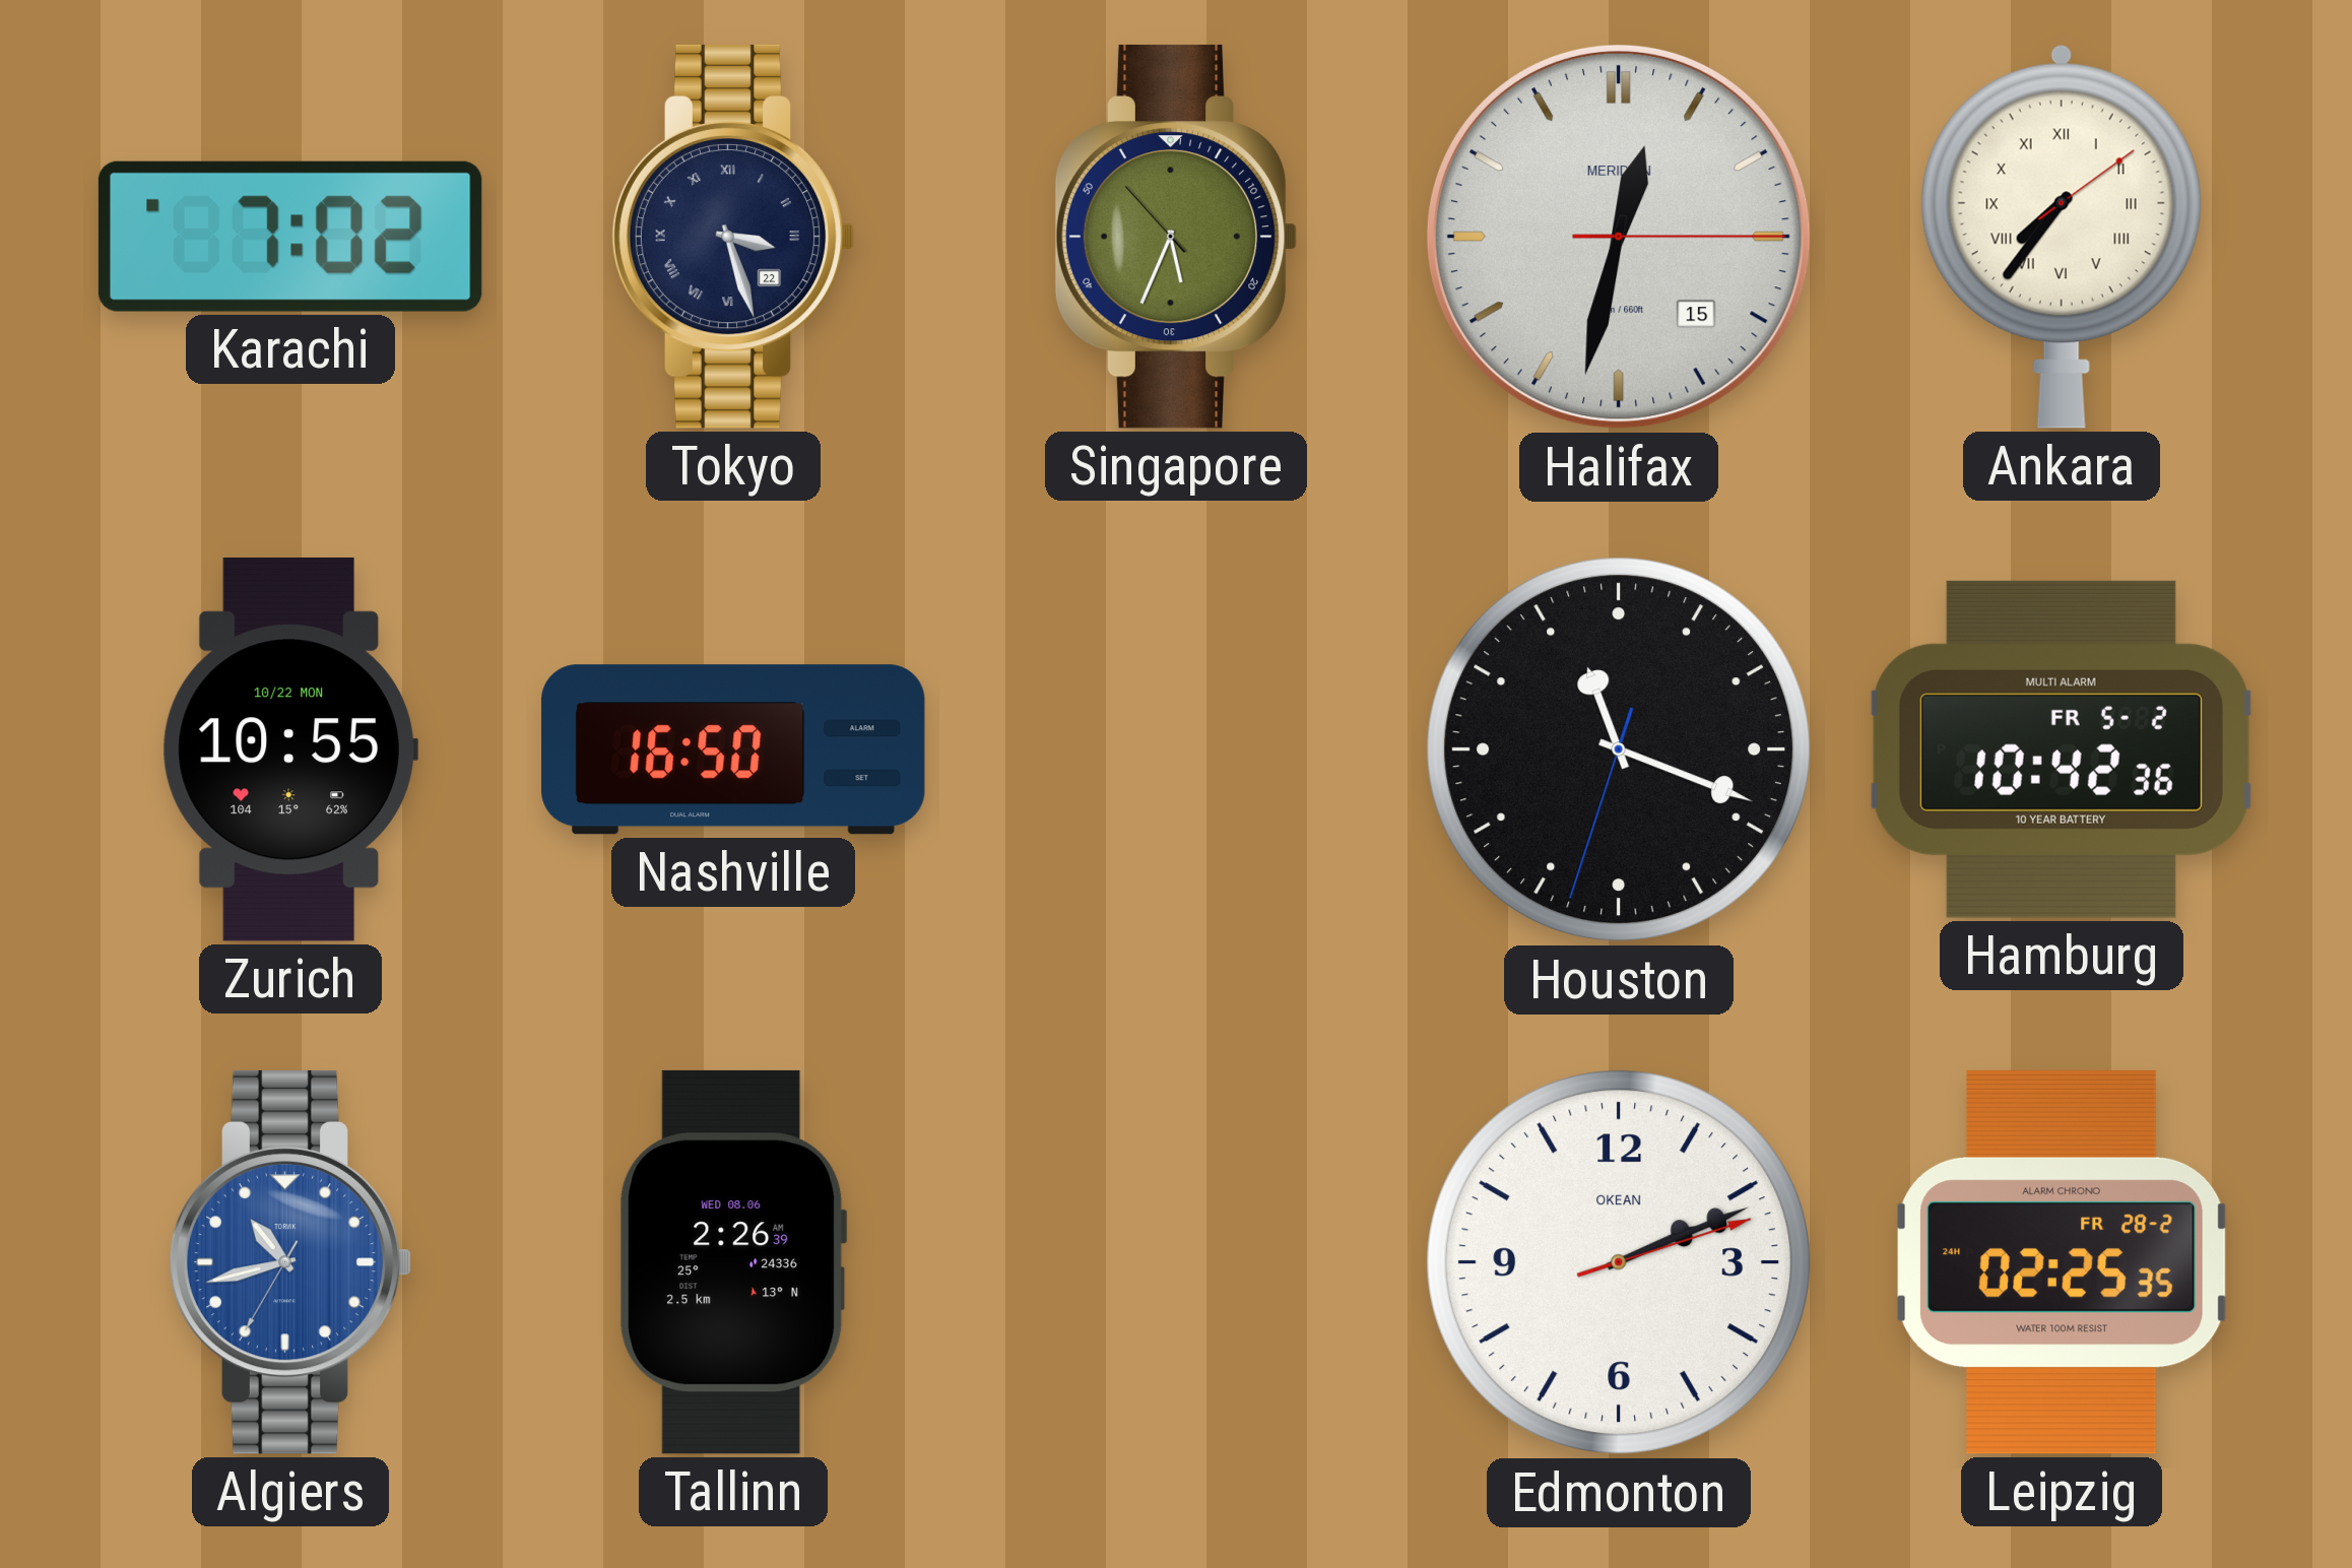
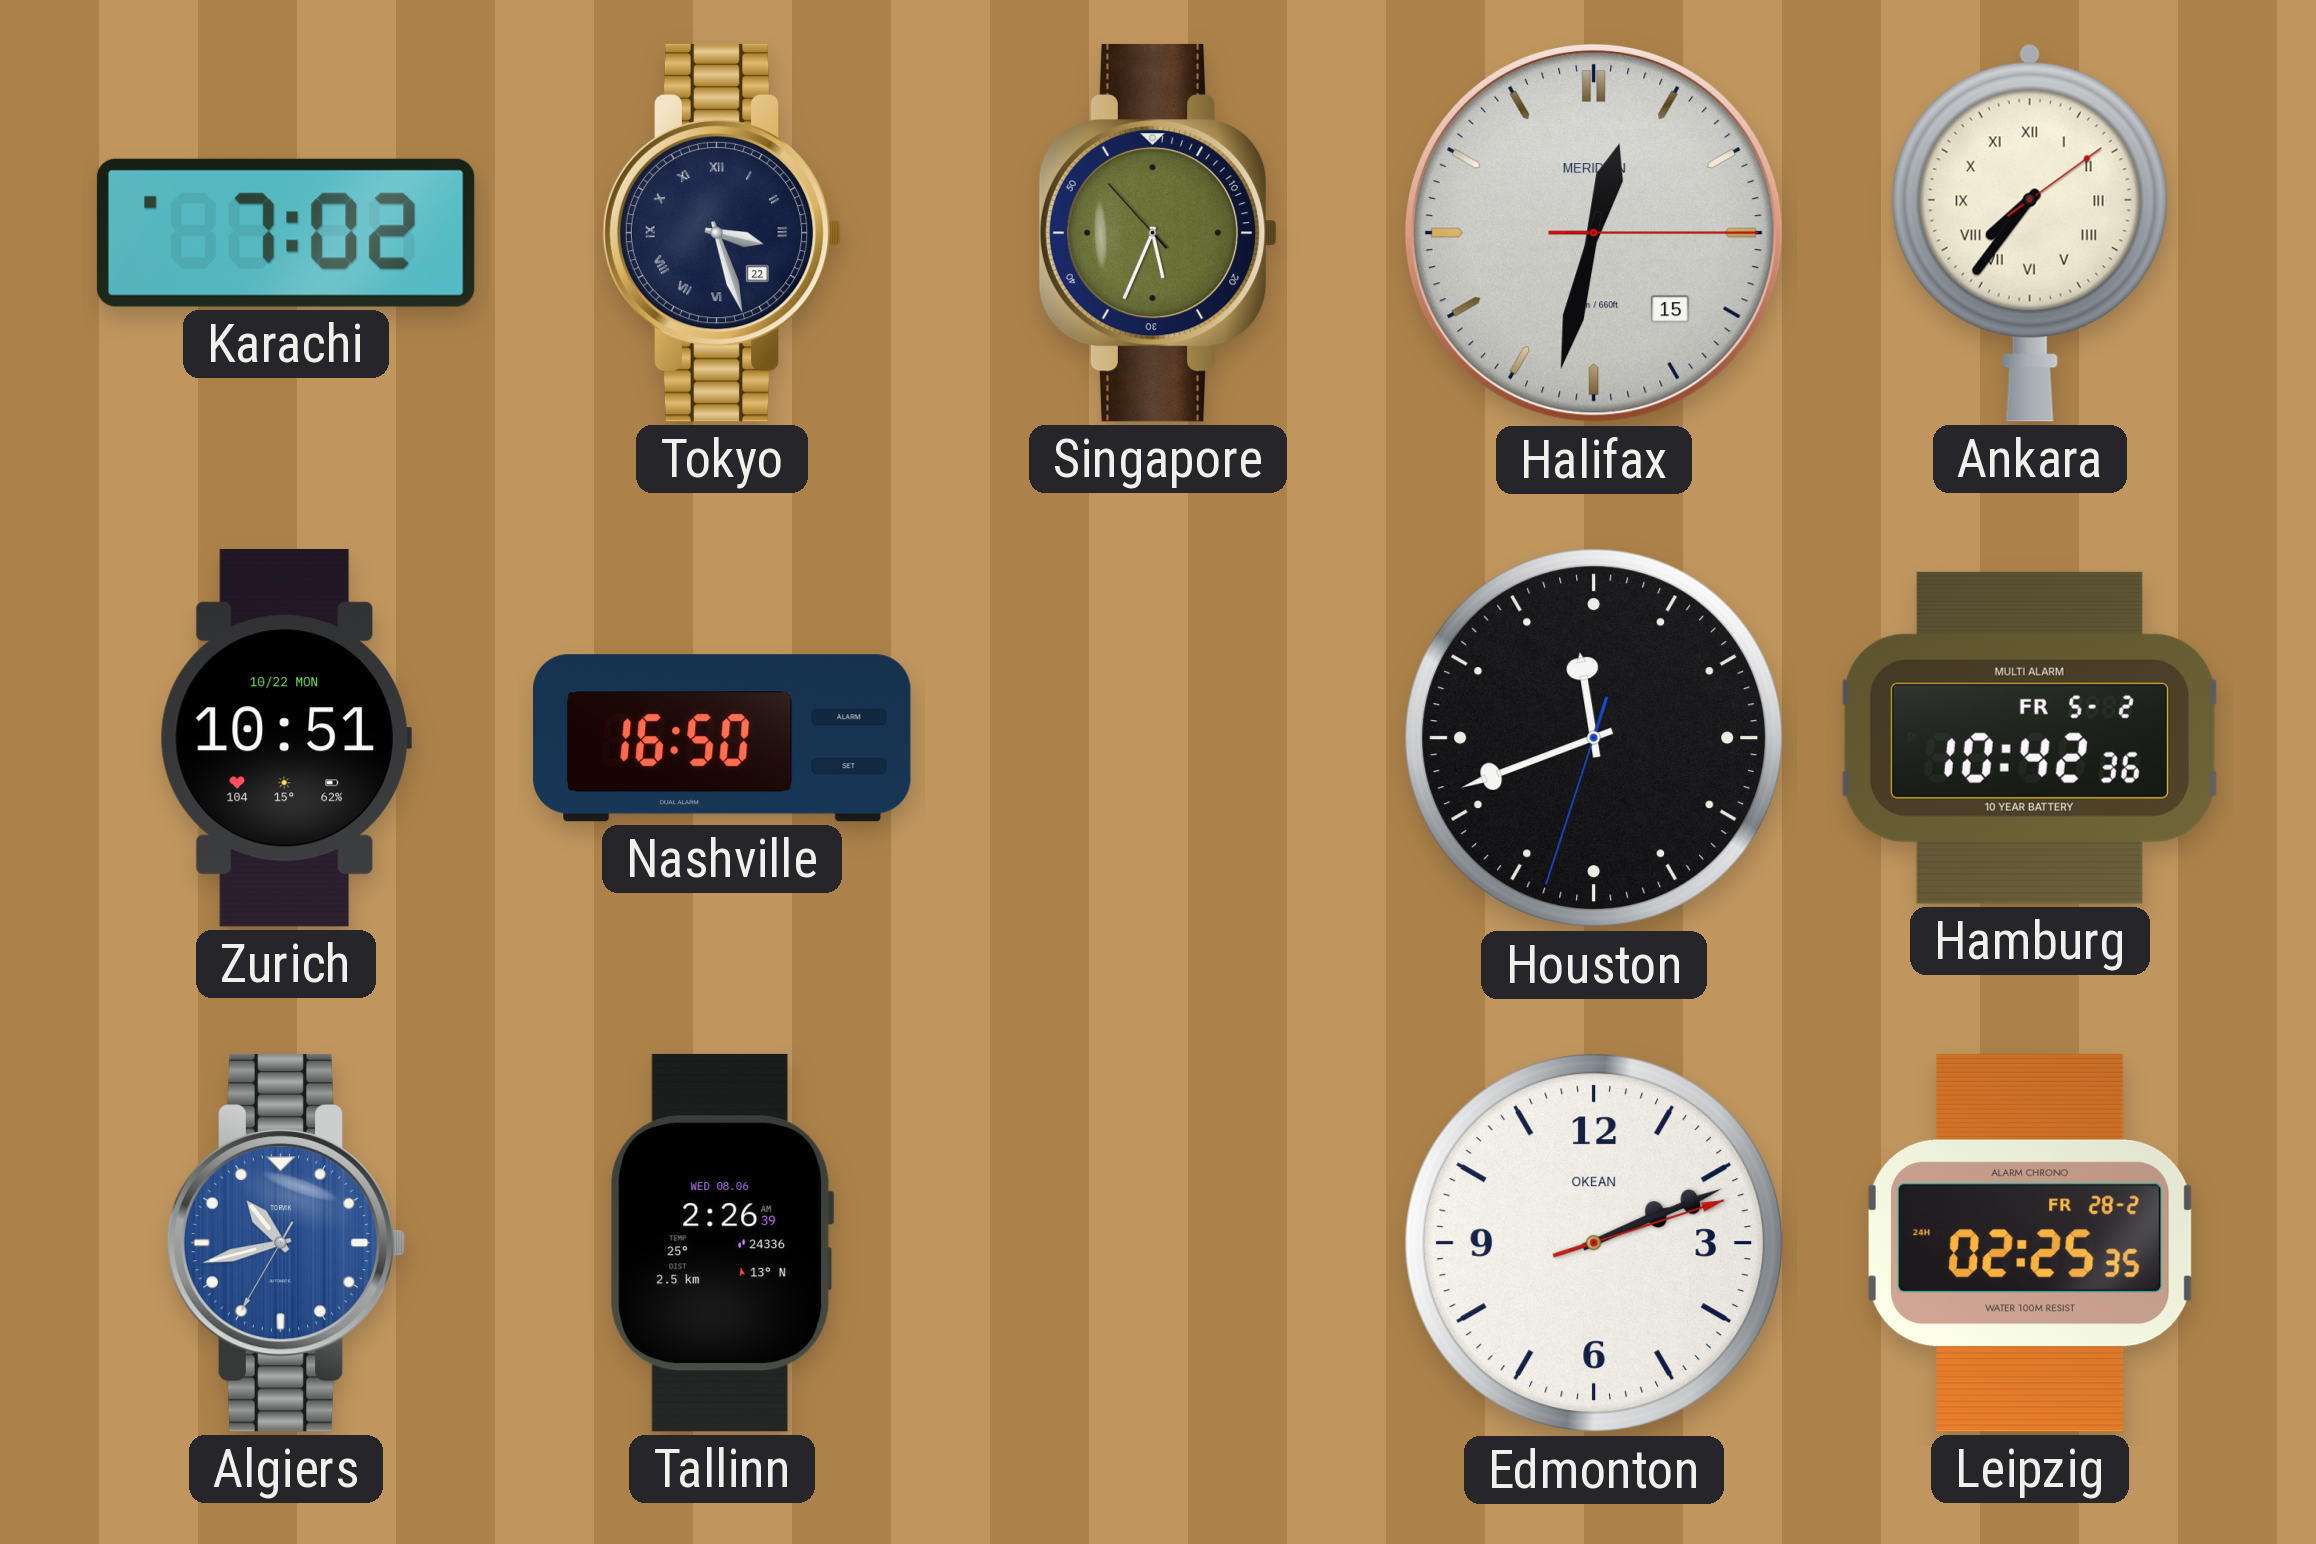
Zurich: 10:55 -> 10:51 (286, 739)
Houston: 11:18 -> 11:41 (1594, 738)
